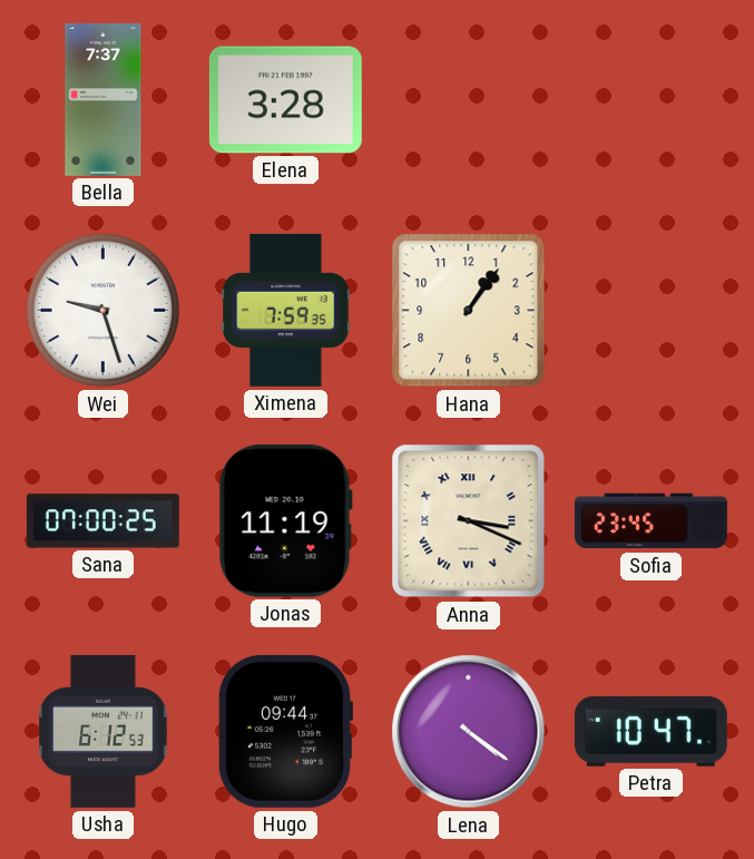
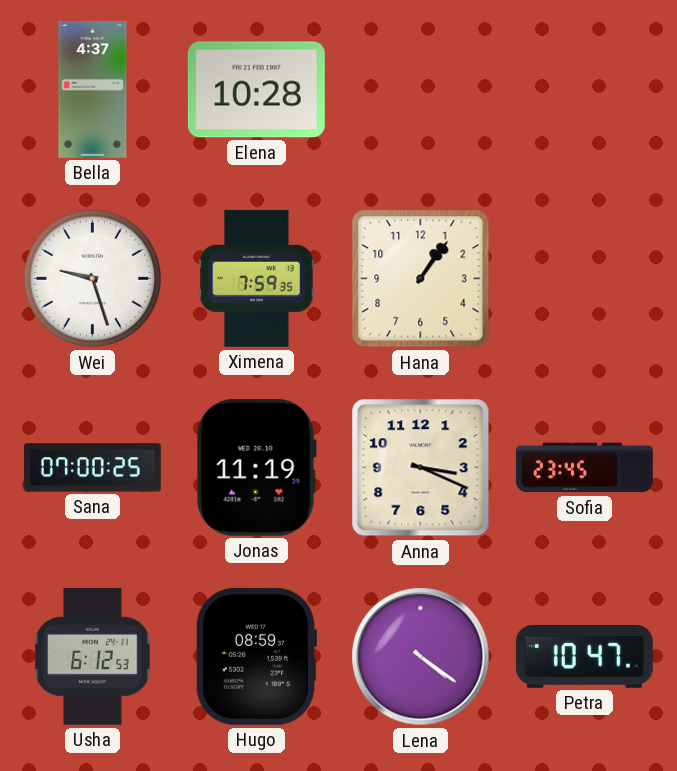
Bella: 7:37 -> 4:37 (93, 89)
Elena: 3:28 -> 10:28 (256, 90)
Anna numerals: Roman -> Arabic (421, 468)
Hugo: 09:44 -> 08:59 (255, 656)
